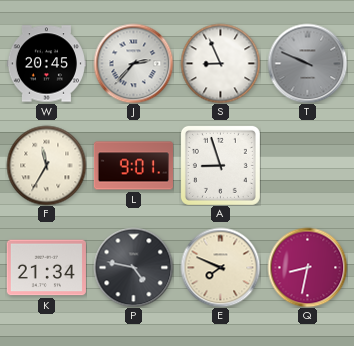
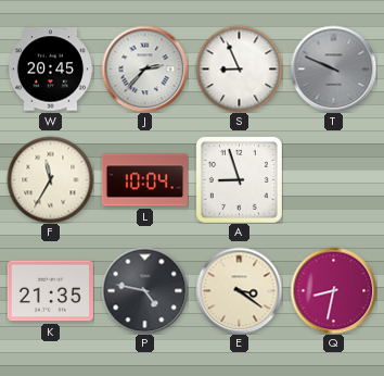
L: 9:01 -> 10:04 (144, 180)
K: 21:34 -> 21:35 (50, 291)
E: 7:49 -> 3:21 (239, 290)
